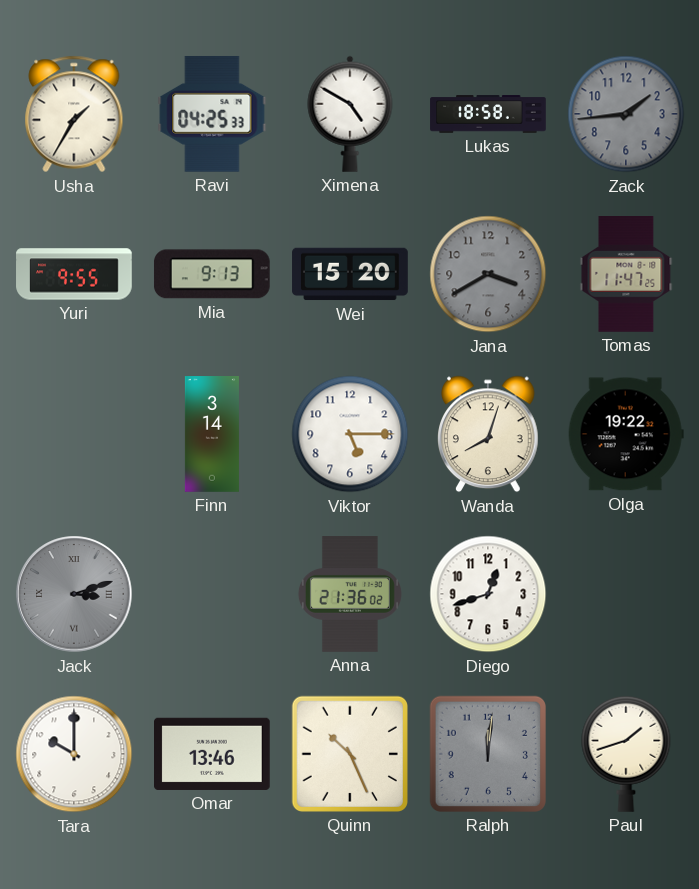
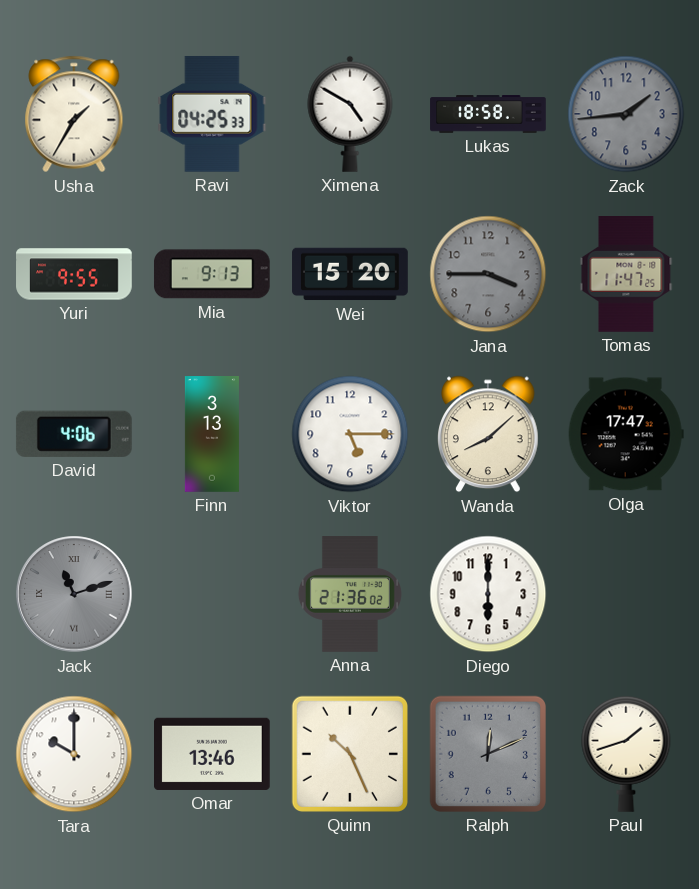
Jana: 3:40 -> 3:45 (488, 274)
David: none -> 4:06 (74, 434)
Finn: 3:14 -> 3:13 (212, 434)
Wanda: 8:03 -> 8:08 (489, 434)
Olga: 19:22 -> 17:47 (626, 434)
Jack: 3:12 -> 11:12 (74, 594)
Diego: 12:42 -> 6:00 (488, 594)
Ralph: 12:01 -> 12:11 (488, 754)
